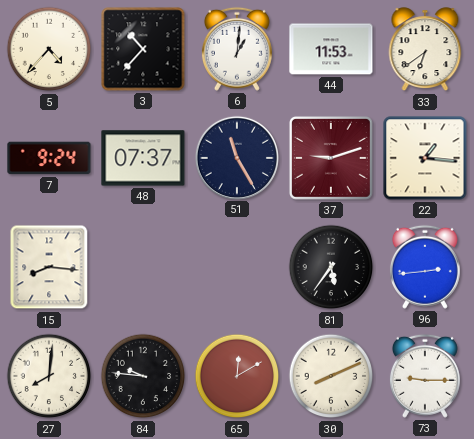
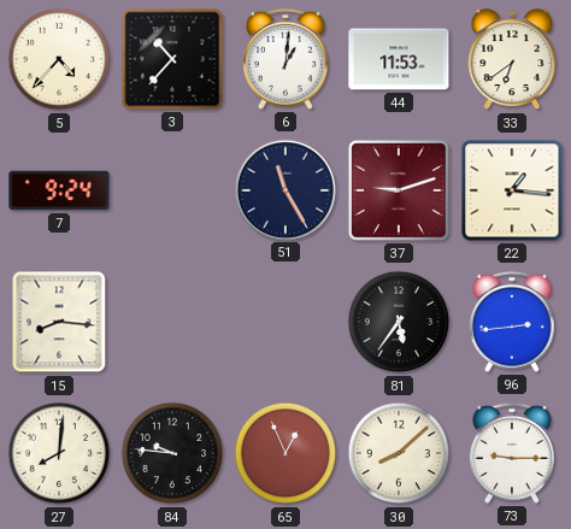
48: 07:37 -> none (143, 158)
65: 12:10 -> 12:56 (285, 453)
30: 8:11 -> 8:08 (399, 453)
